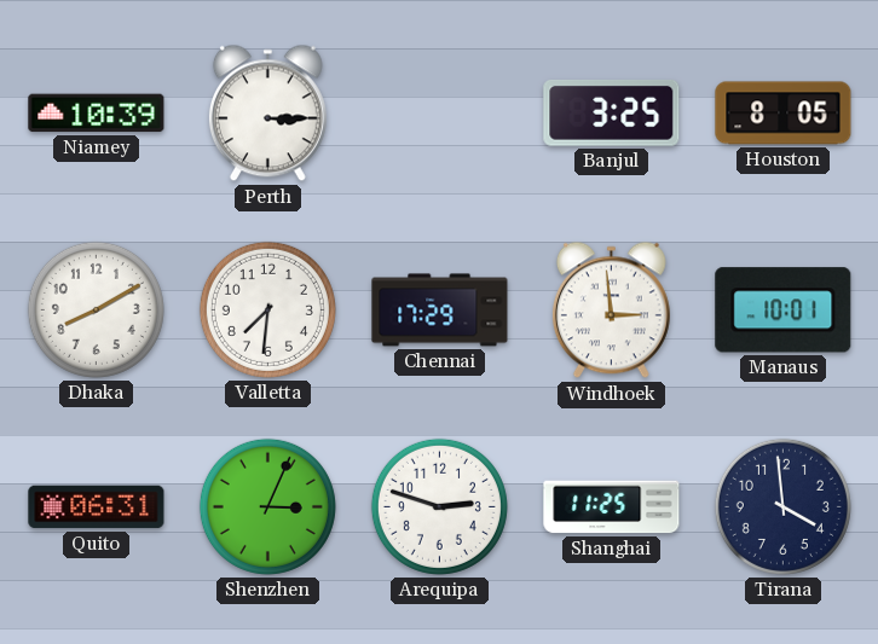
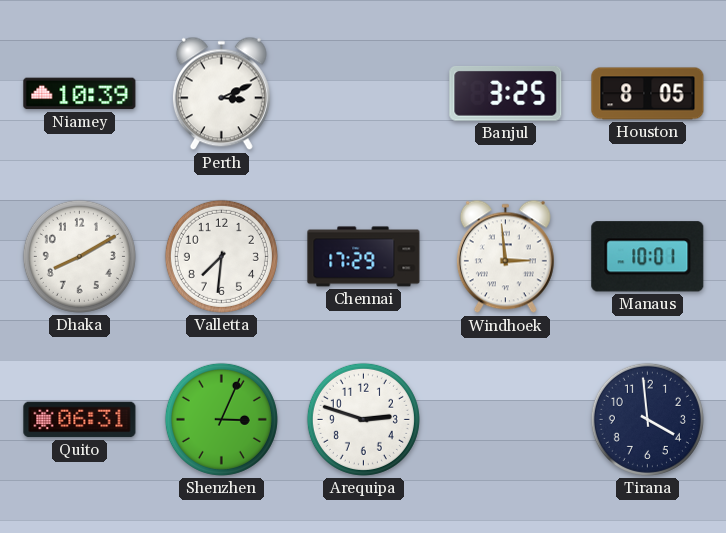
Perth: 3:15 -> 3:11 (221, 94)
Shanghai: 11:25 -> none (612, 507)
